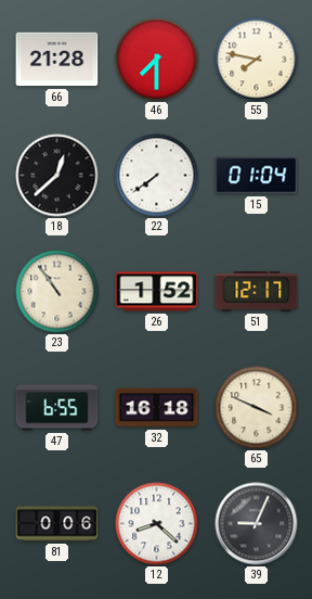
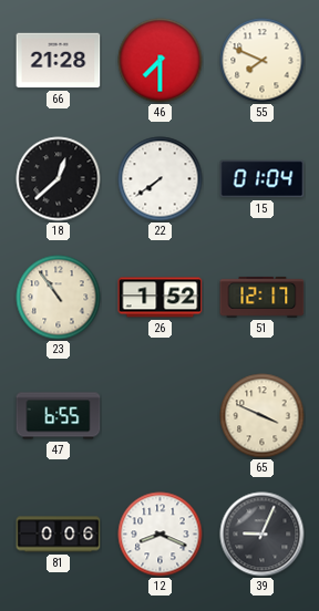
55: 7:47 -> 7:49 (263, 61)
32: 16:18 -> none (157, 408)
12: 8:22 -> 8:19 (161, 535)
